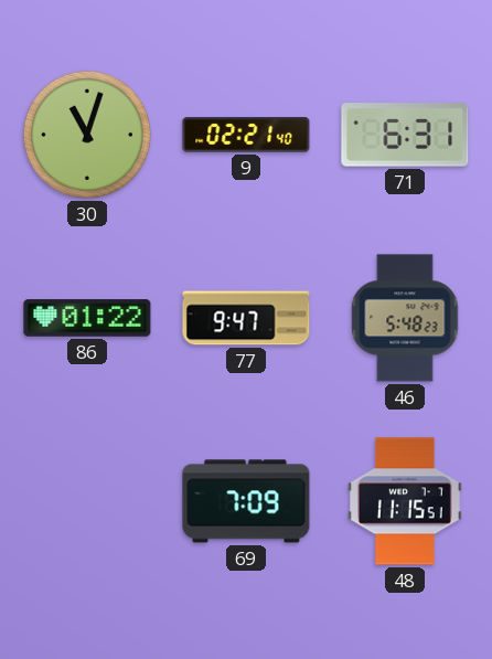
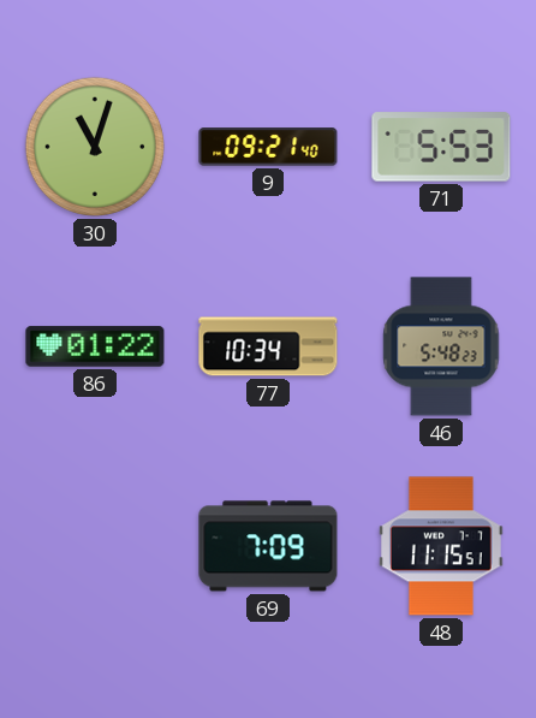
9: 02:21 -> 09:21 (268, 147)
71: 6:31 -> 5:53 (441, 147)
77: 9:47 -> 10:34 (268, 346)
